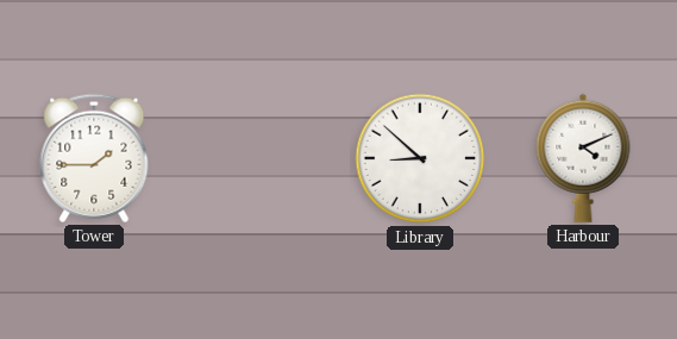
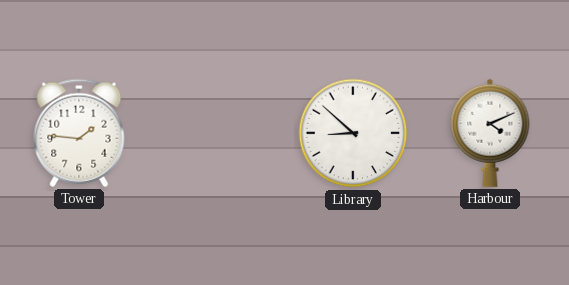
Tower: 1:45 -> 1:46 (79, 133)
